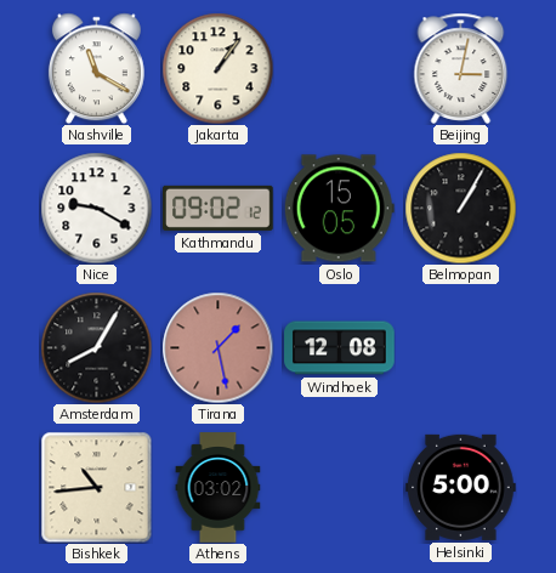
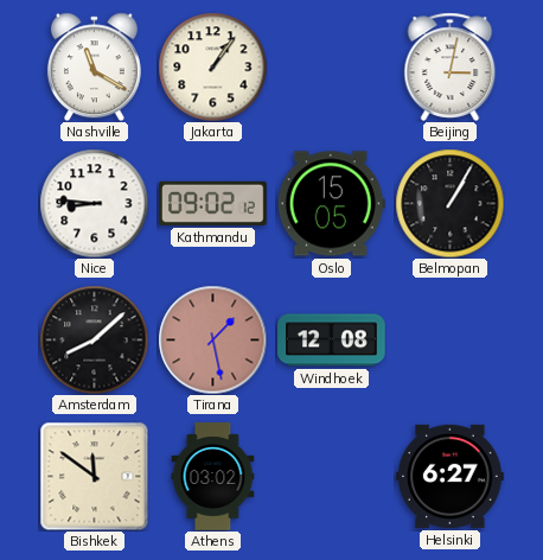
Nice: 9:20 -> 8:46 (94, 203)
Amsterdam: 8:05 -> 8:08 (94, 339)
Bishkek: 10:44 -> 11:51 (94, 476)
Helsinki: 5:00 -> 6:27 (451, 476)
